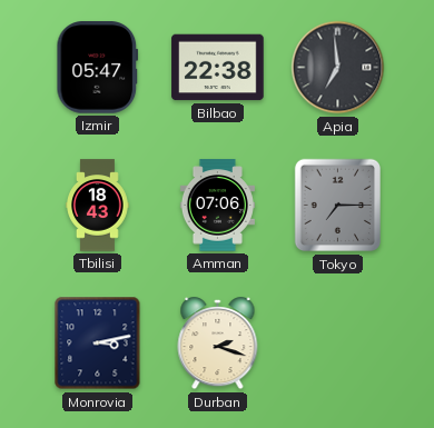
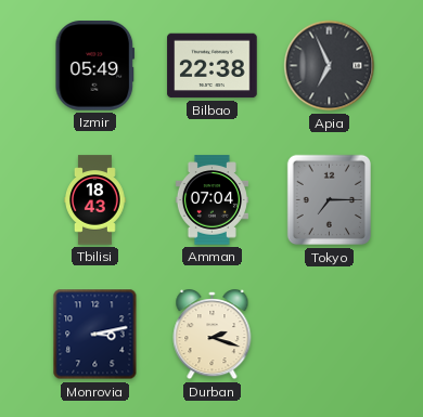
Izmir: 05:47 -> 05:49 (95, 66)
Apia: 6:59 -> 6:56 (330, 66)
Amman: 07:06 -> 07:04 (211, 200)
